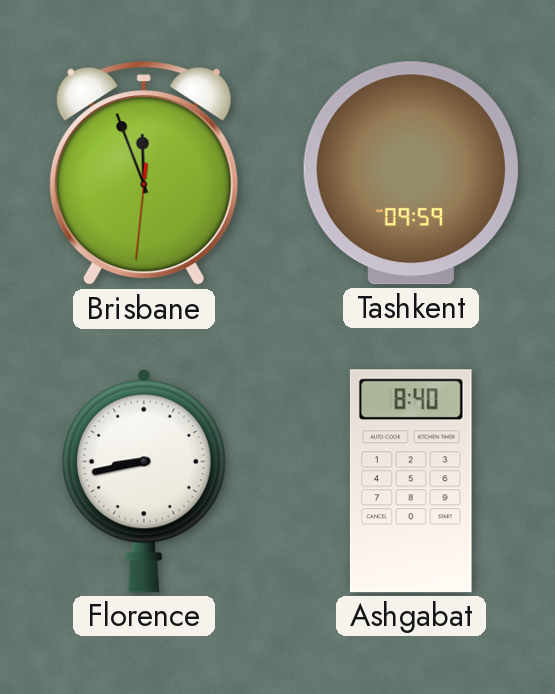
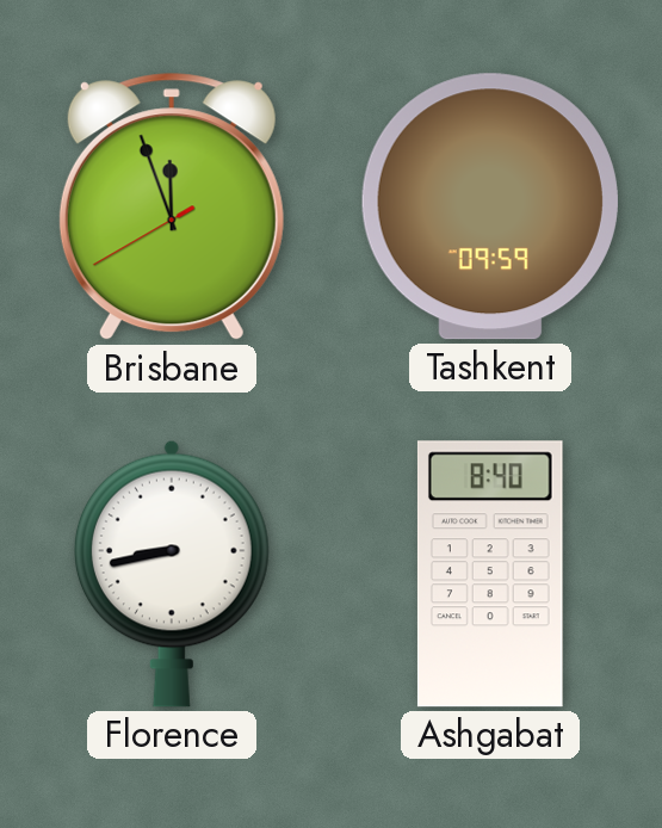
Brisbane: 11:56:31 -> 11:56:40 (172, 208)
